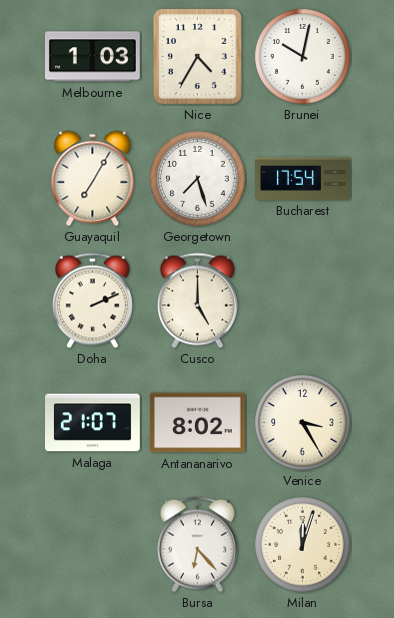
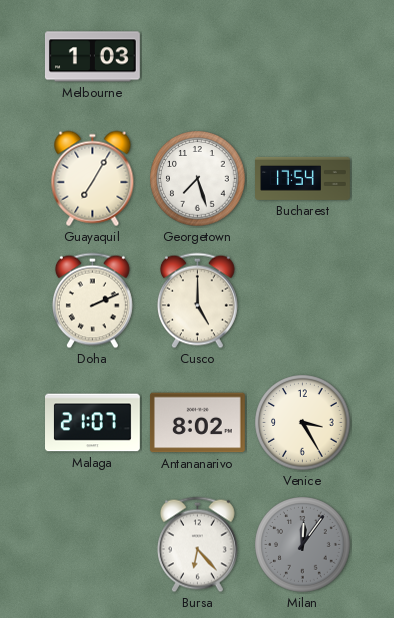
Nice: 4:35 -> none (198, 57)
Brunei: 10:02 -> none (303, 57)
Milan: 12:03 -> 12:06 (303, 545)
Milan dial: cream -> grey (303, 545)
